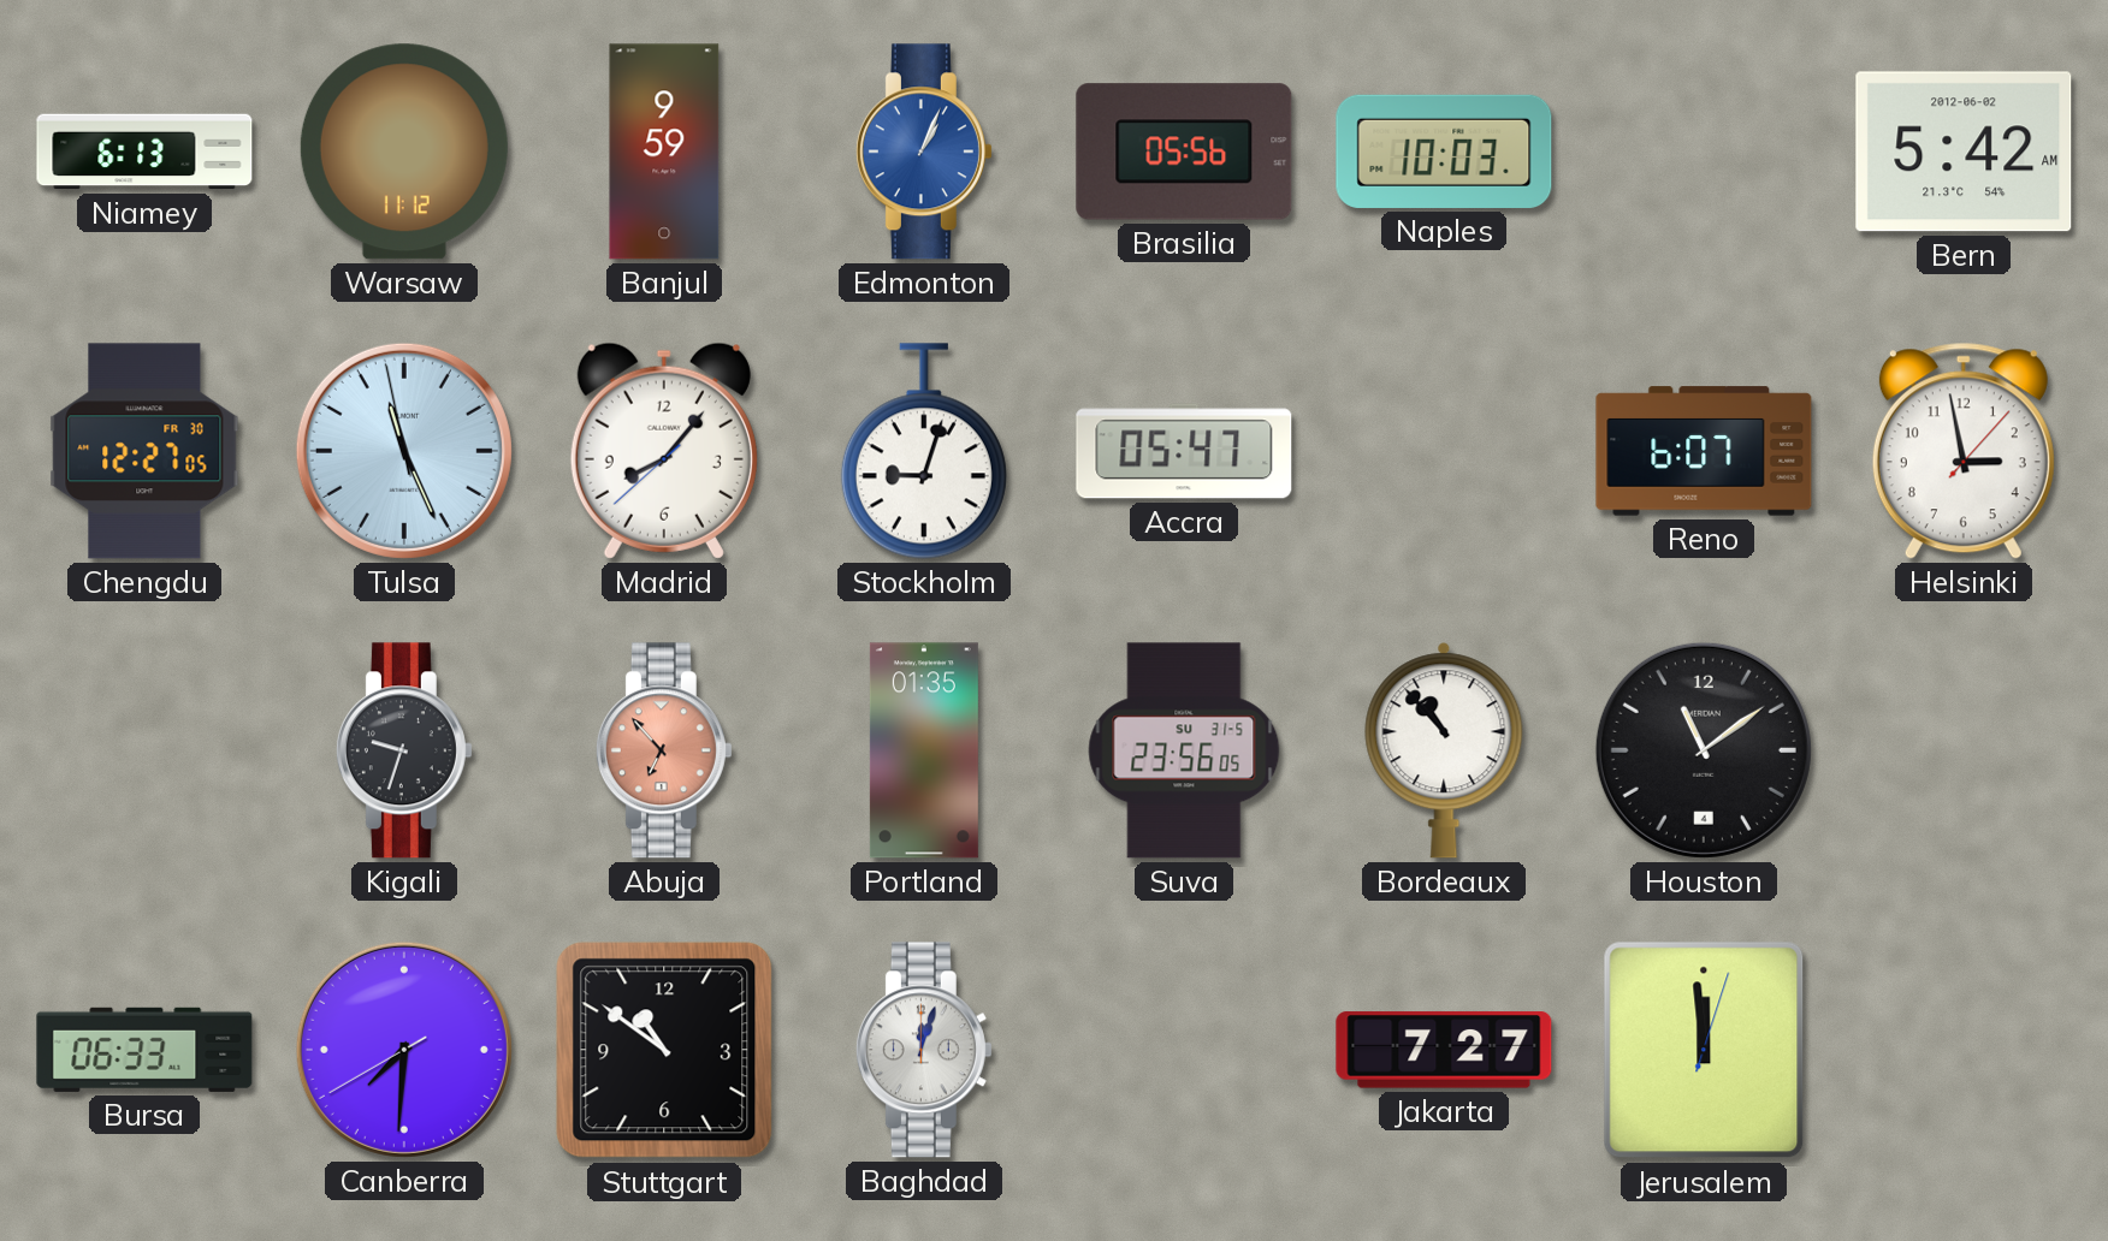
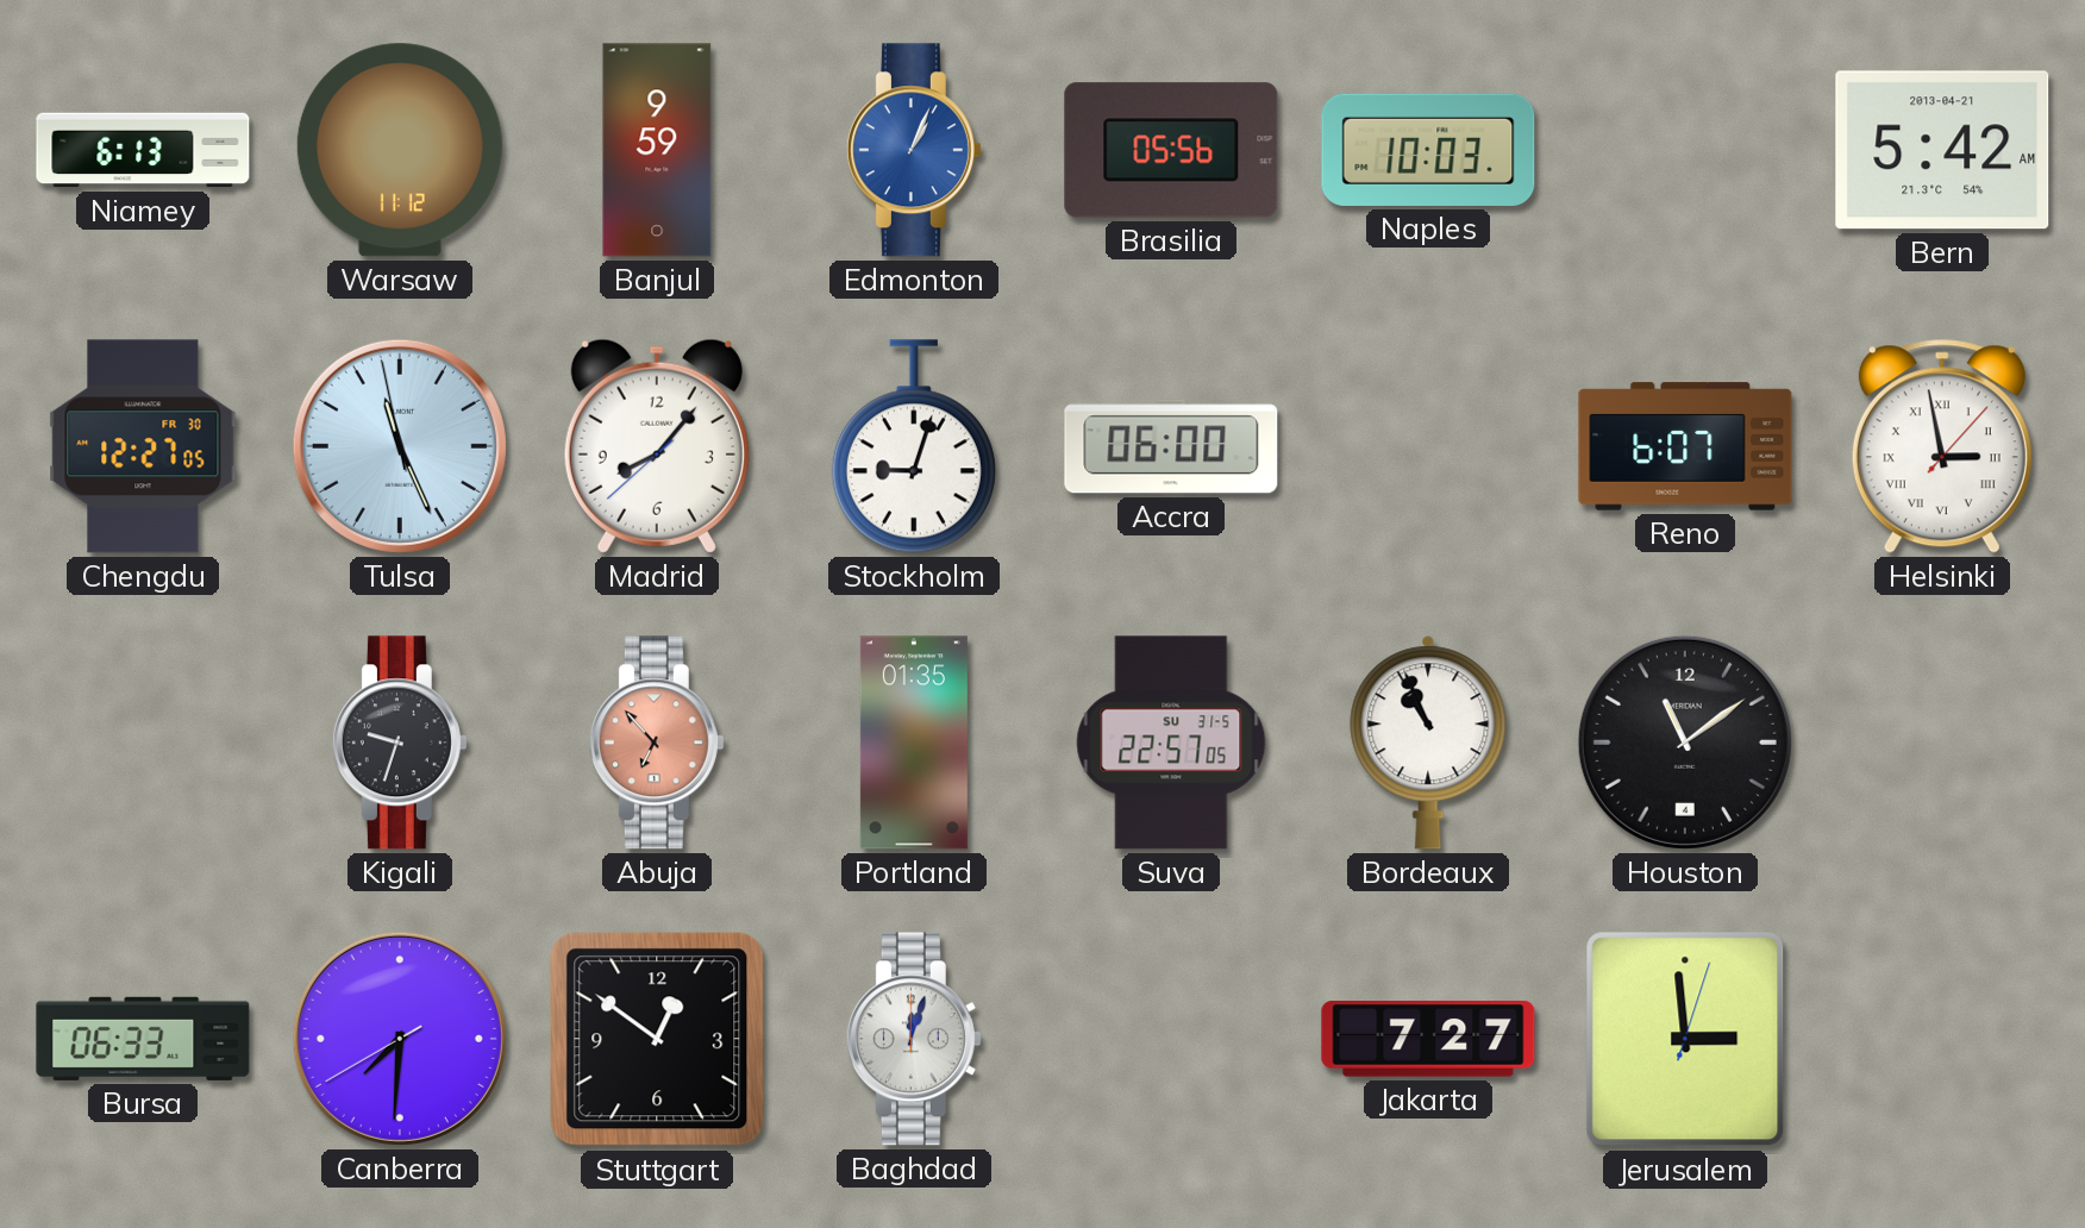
Bern date: 2012-06-02 -> 2013-04-21 (1942, 150)
Accra: 05:47 -> 06:00 (1171, 446)
Helsinki numerals: Arabic -> Roman (1942, 446)
Suva: 23:56 -> 22:57 (1171, 743)
Bordeaux: 10:53 -> 10:56 (1428, 743)
Stuttgart: 10:51 -> 12:51 (657, 1039)
Jerusalem: 11:59 -> 2:59 (1685, 1039)
